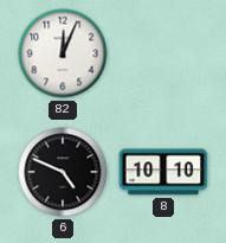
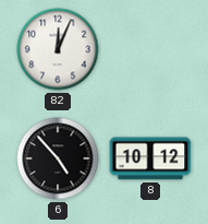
6: 4:49 -> 4:53 (58, 158)
8: 10:10 -> 10:12 (150, 158)
